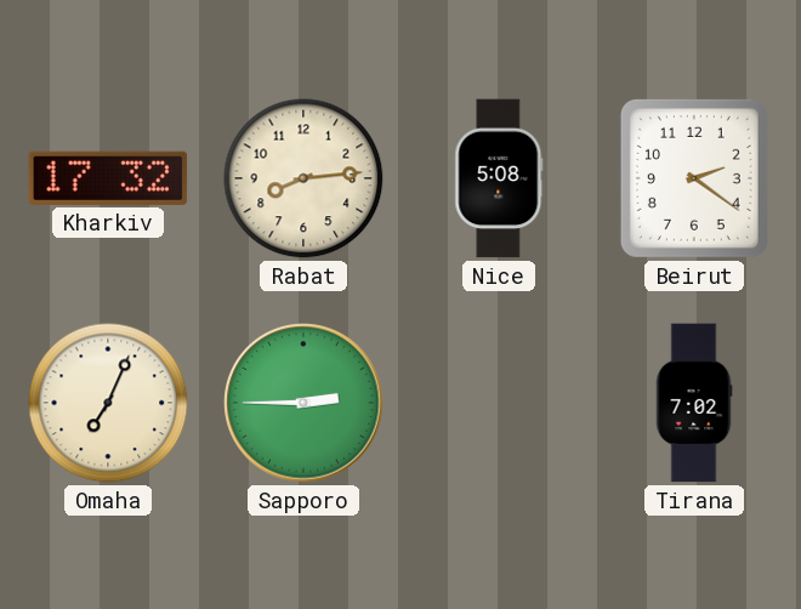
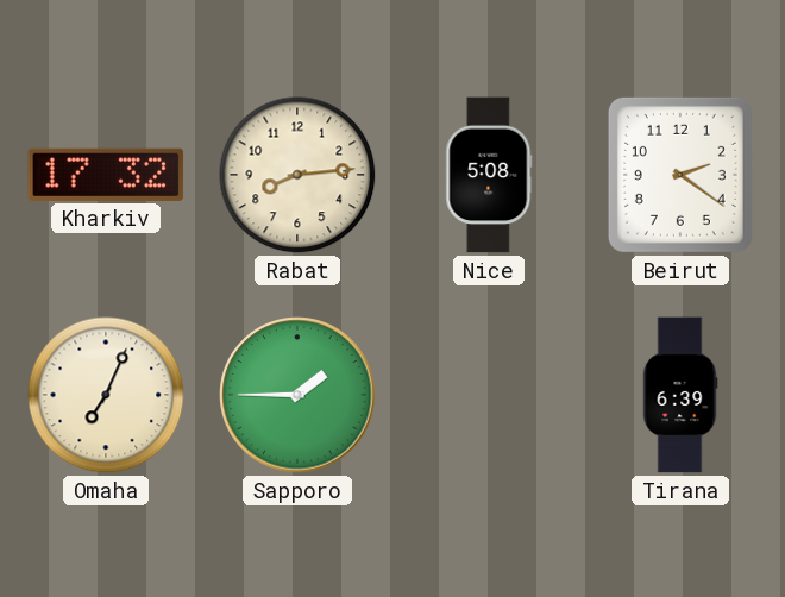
Sapporo: 2:45 -> 1:45 (297, 395)
Tirana: 7:02 -> 6:39 (680, 395)
